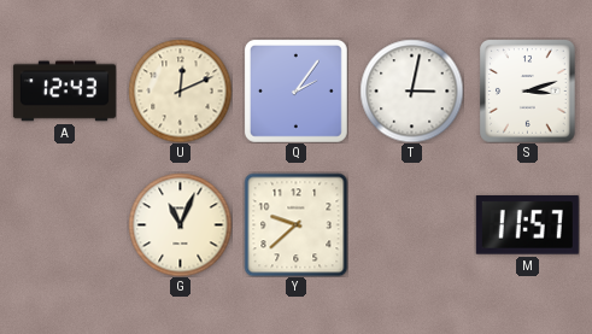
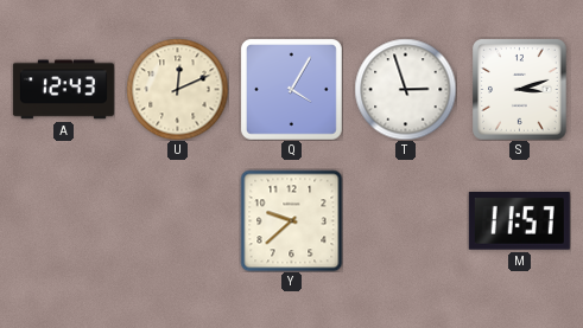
Q: 2:06 -> 4:05 (291, 89)
T: 3:02 -> 2:57 (405, 89)
G: 11:04 -> none (180, 224)
